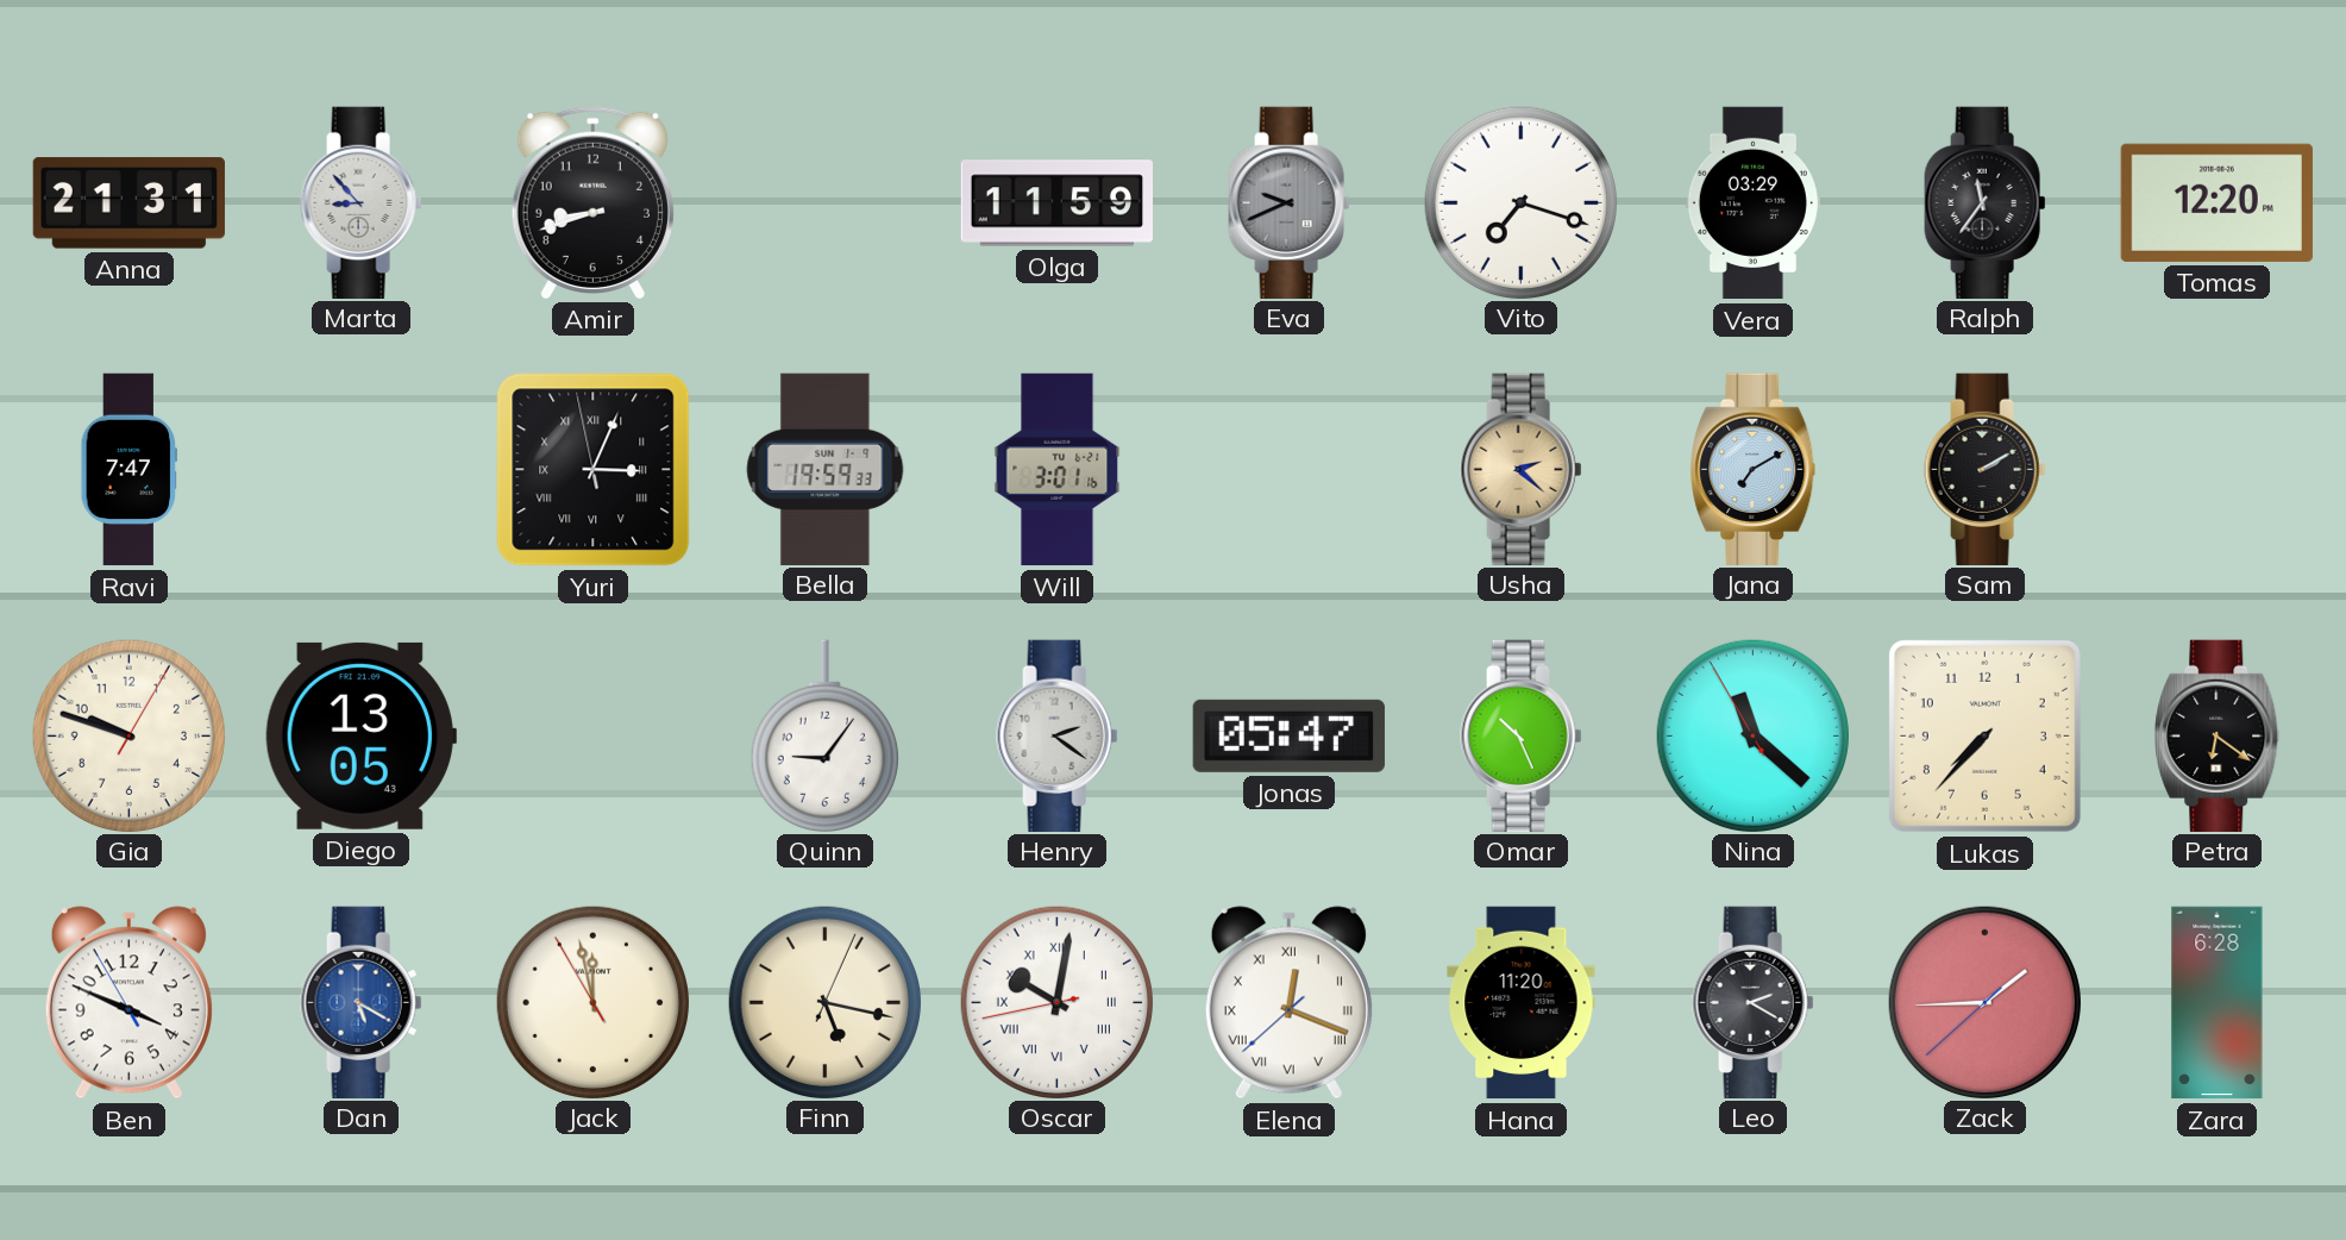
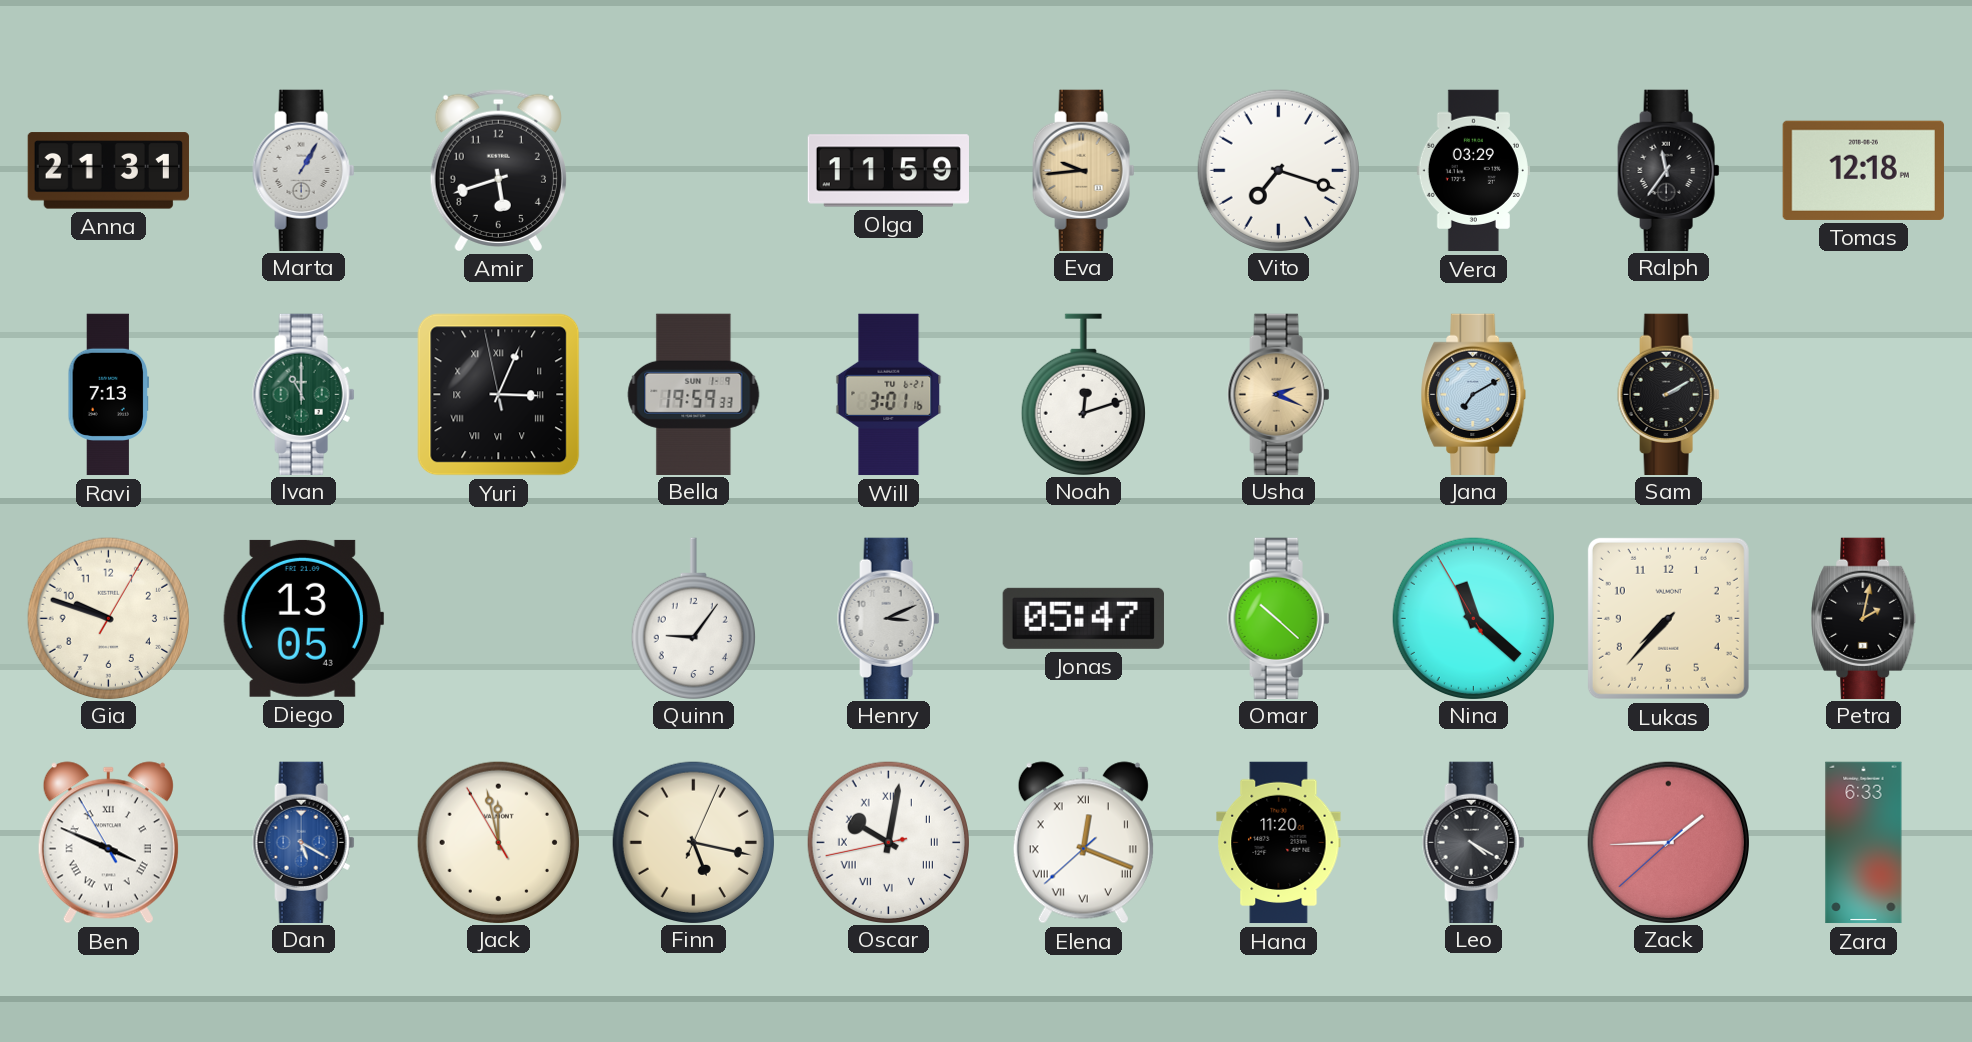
Marta: 8:53 -> 1:05 (304, 170)
Amir: 8:42 -> 5:42 (498, 170)
Eva: 9:41 -> 9:44 (1084, 170)
Eva dial: grey -> champagne (1084, 170)
Tomas: 12:20 -> 12:18 (1863, 170)
Ravi: 7:47 -> 7:13 (108, 395)
Ivan: none -> 11:00 (304, 394)
Noah: none -> 12:12 (1083, 394)
Usha: 2:22 -> 2:19 (1279, 394)
Henry: 2:21 -> 3:11 (889, 618)
Omar: 10:26 -> 10:22 (1279, 618)
Petra: 6:21 -> 2:02 (1864, 618)
Ben numerals: Arabic -> Roman (108, 843)
Leo: 2:20 -> 4:20 (1474, 842)
Zara: 6:28 -> 6:33 (1864, 843)
